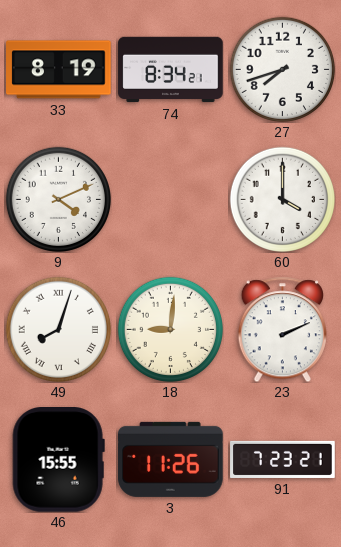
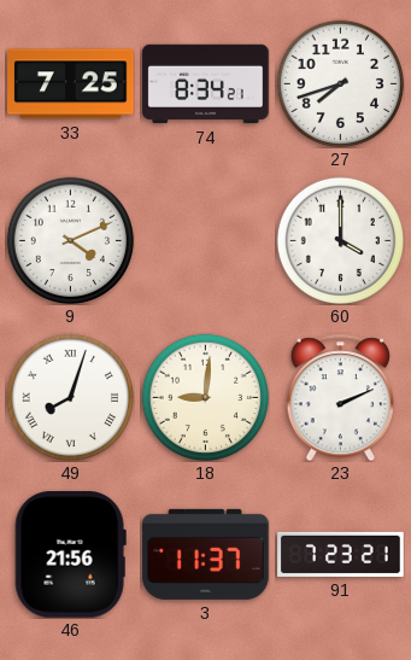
33: 8:19 -> 7:25 (71, 84)
46: 15:55 -> 21:56 (70, 555)
3: 11:26 -> 11:37 (206, 554)
